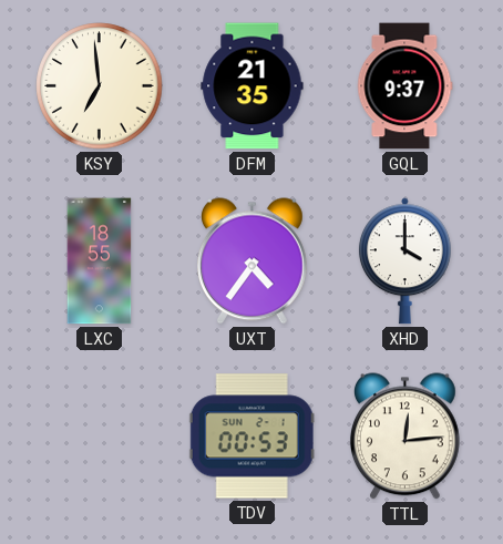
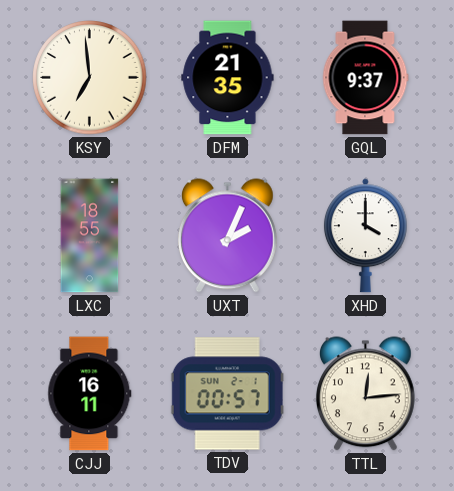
UXT: 4:36 -> 2:04 (227, 236)
CJJ: none -> 16:11 (90, 394)
TDV: 00:53 -> 00:57 (227, 394)
